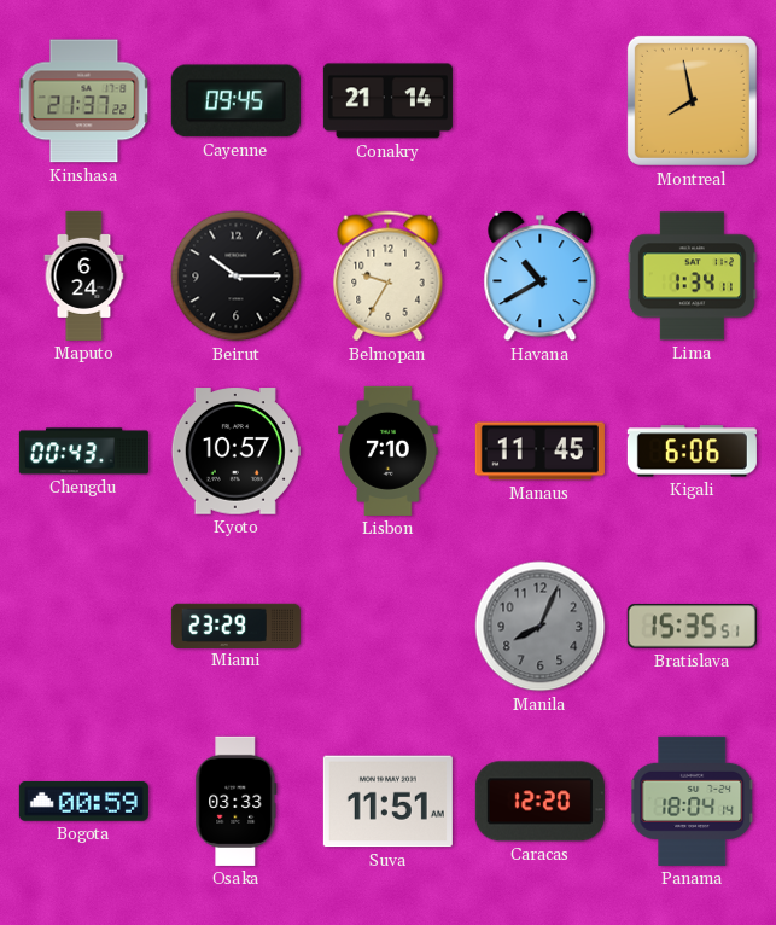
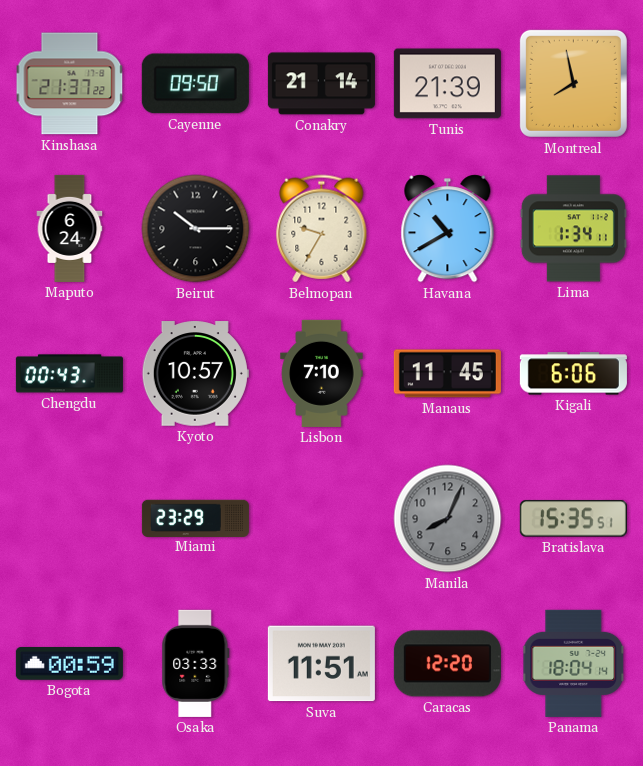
Cayenne: 09:45 -> 09:50 (195, 84)
Tunis: none -> 21:39 (447, 84)
